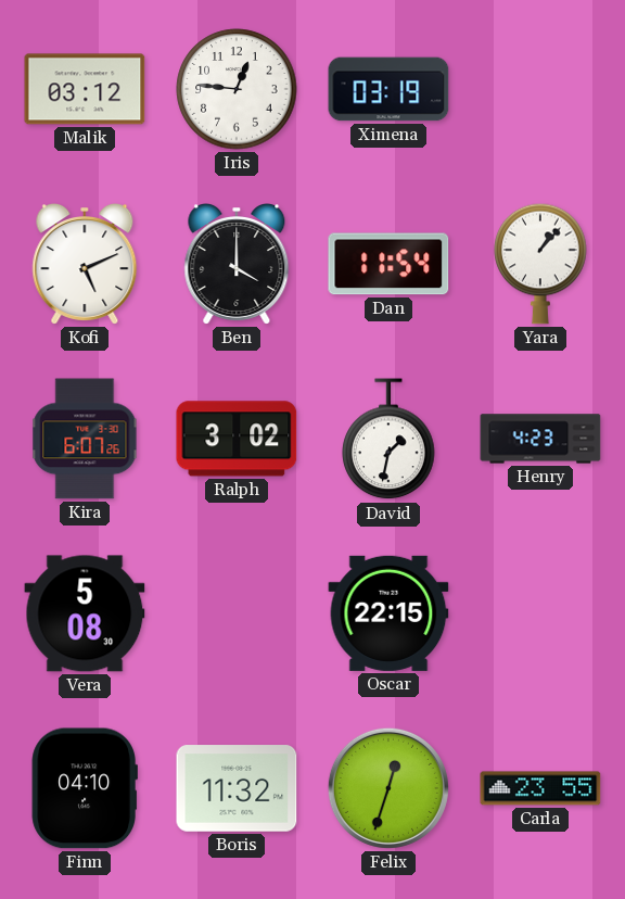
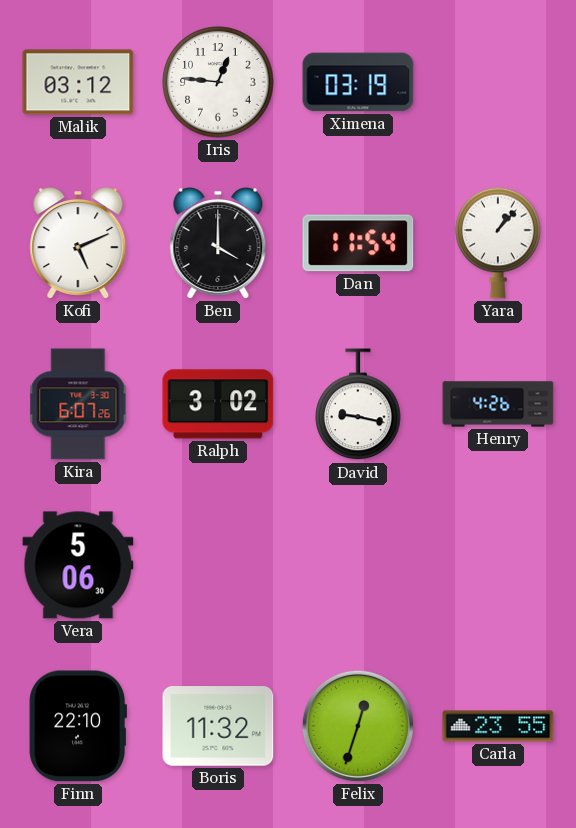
David: 1:32 -> 9:17 (358, 405)
Henry: 4:23 -> 4:26 (498, 404)
Vera: 5:08 -> 5:06 (78, 565)
Oscar: 22:15 -> none (388, 613)
Finn: 04:10 -> 22:10 (78, 726)
